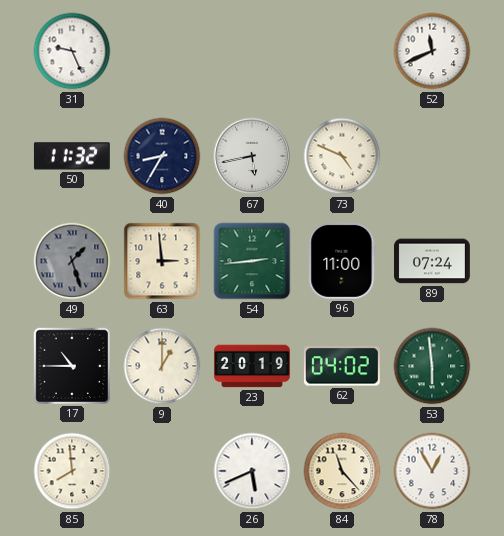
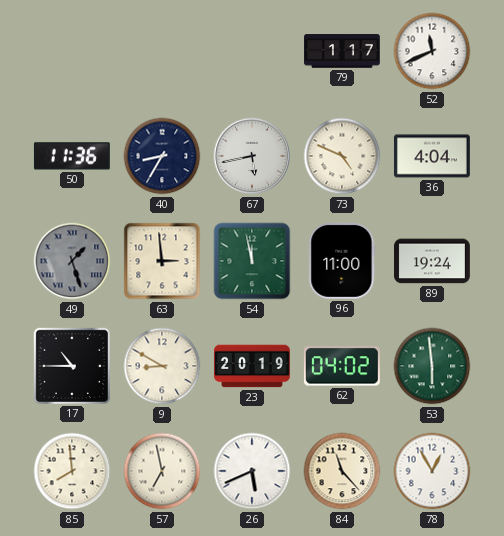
31: 9:26 -> none (72, 51)
79: none -> 1:17 (343, 51)
50: 11:32 -> 11:36 (72, 156)
36: none -> 4:04 (432, 156)
54: 2:44 -> 11:58 (252, 261)
89: 07:24 -> 19:24 (433, 261)
9: 1:00 -> 8:50 (162, 366)
57: none -> 6:58 (162, 471)
